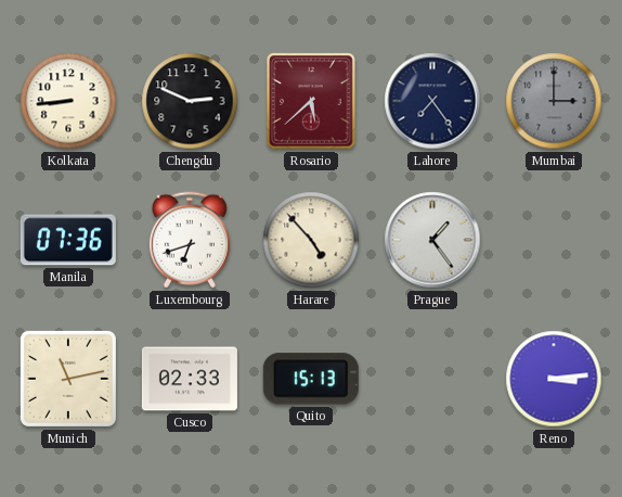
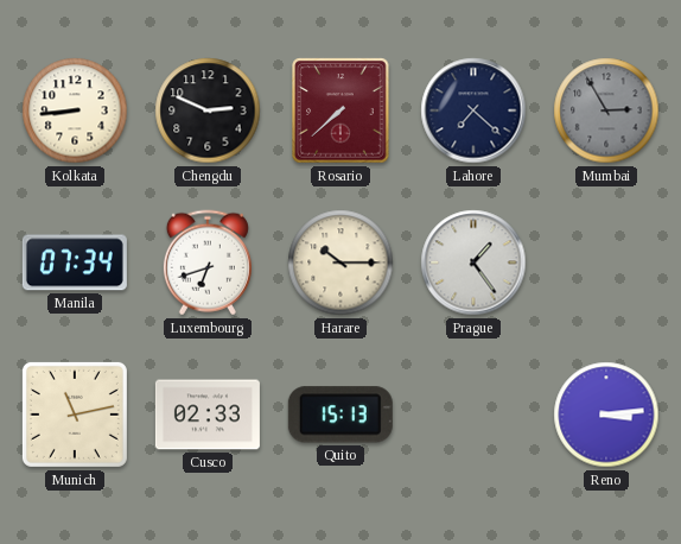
Rosario: 5:38 -> 7:38 (340, 110)
Lahore: 7:24 -> 7:22 (473, 110)
Mumbai: 3:00 -> 2:55 (606, 110)
Manila: 07:36 -> 07:34 (75, 262)
Harare: 4:53 -> 10:15 (340, 262)
